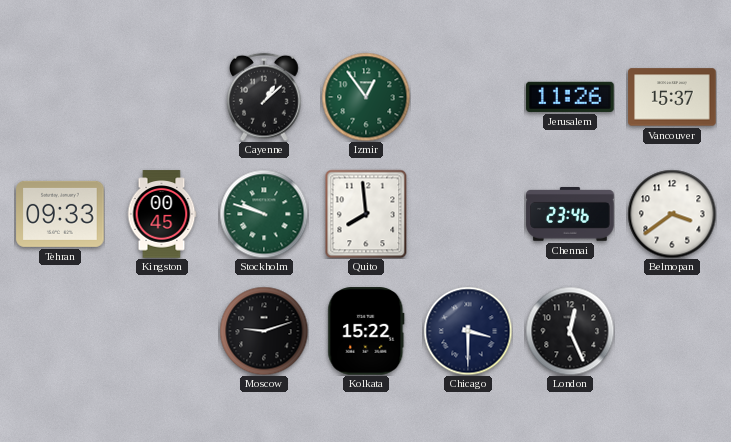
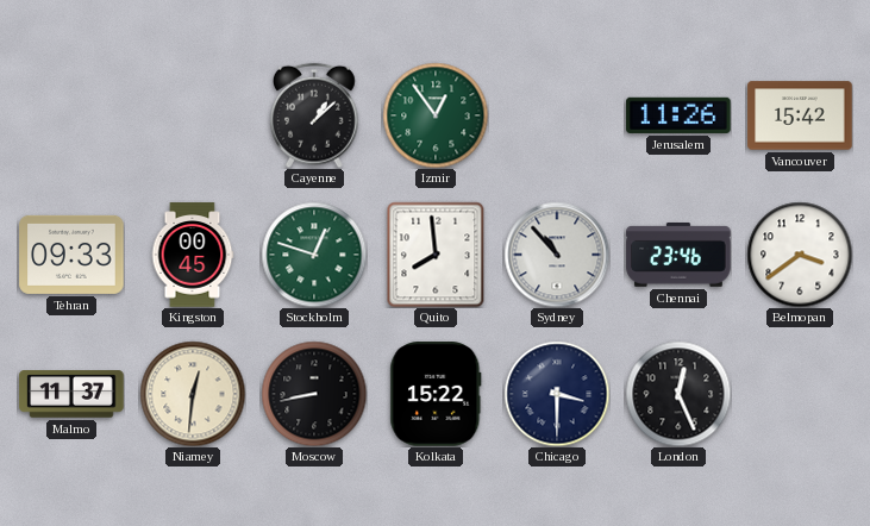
Vancouver: 15:37 -> 15:42 (800, 115)
Stockholm: 9:48 -> 12:48 (314, 255)
Sydney: none -> 10:53 (557, 255)
Malmo: none -> 11:37 (71, 394)
Niamey: none -> 12:31 (193, 394)
Moscow: 9:12 -> 8:43 (314, 394)
